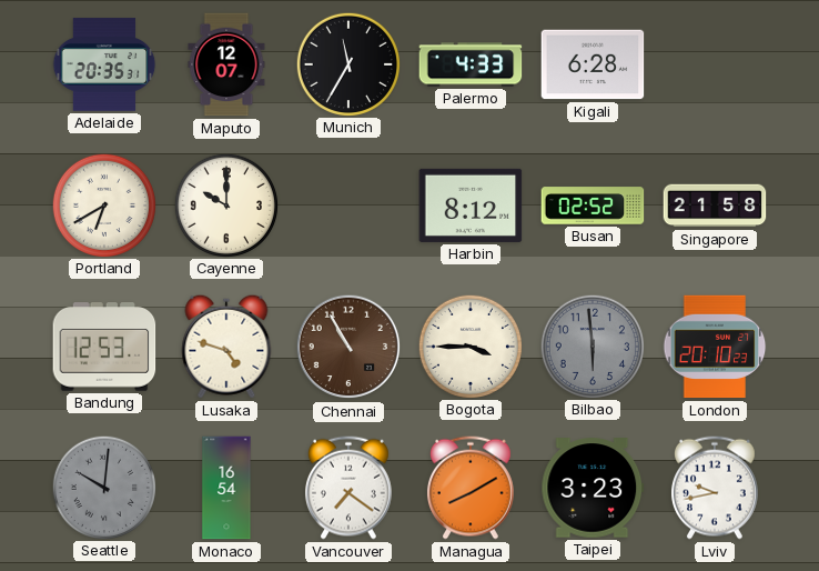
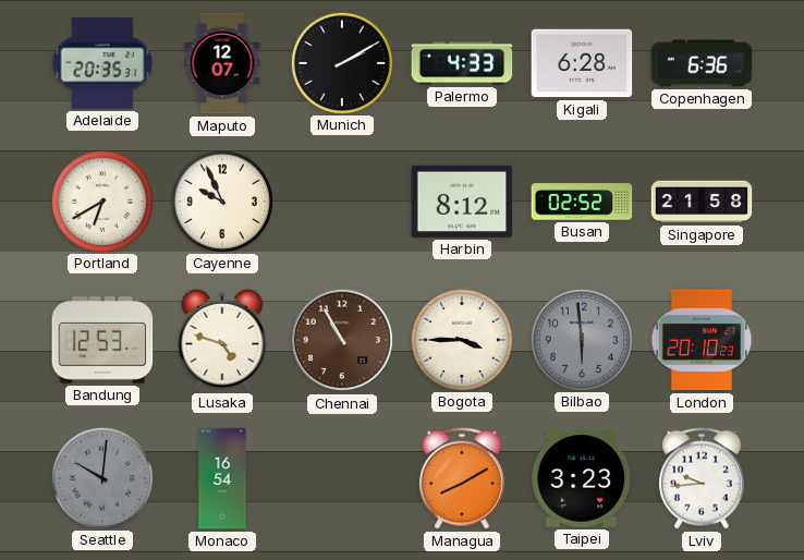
Munich: 11:35 -> 2:10 (341, 62)
Copenhagen: none -> 6:36 (702, 63)
Cayenne: 10:00 -> 9:56 (221, 200)
Vancouver: 7:21 -> none (348, 488)
Lviv: 9:43 -> 9:44 (702, 478)
